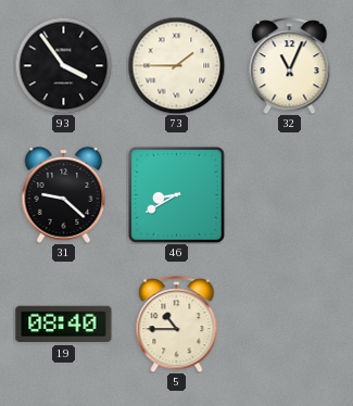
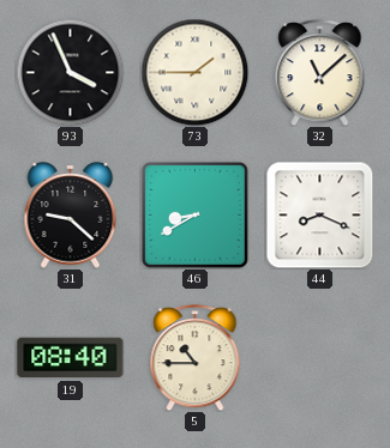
93: 3:54 -> 3:56 (70, 72)
32: 11:04 -> 11:08 (320, 73)
44: none -> 8:19 (319, 214)
